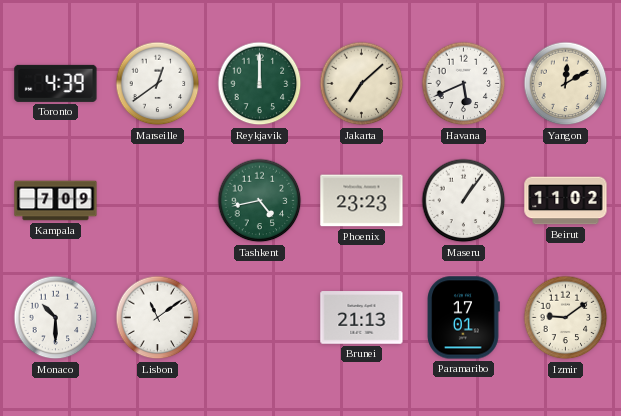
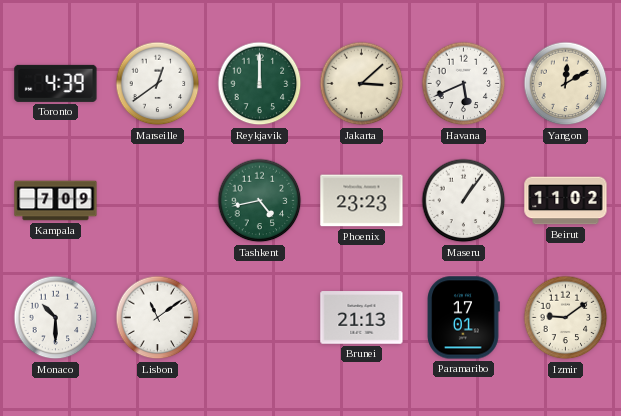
Jakarta: 7:08 -> 3:08 (362, 84)
